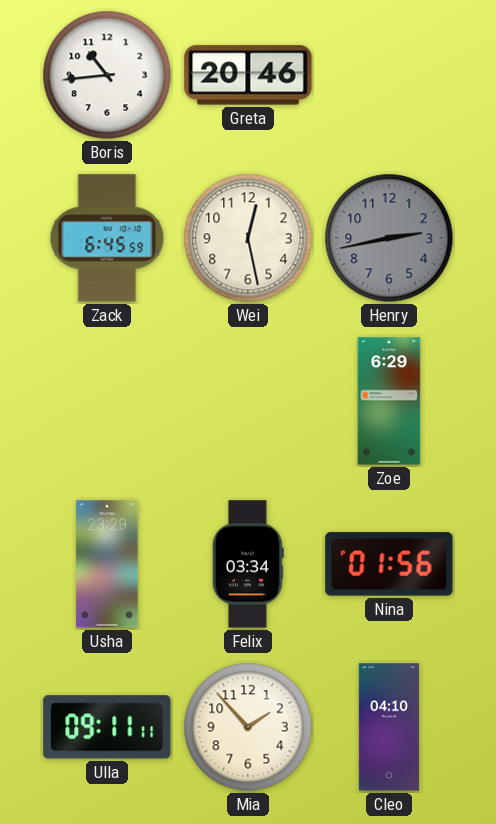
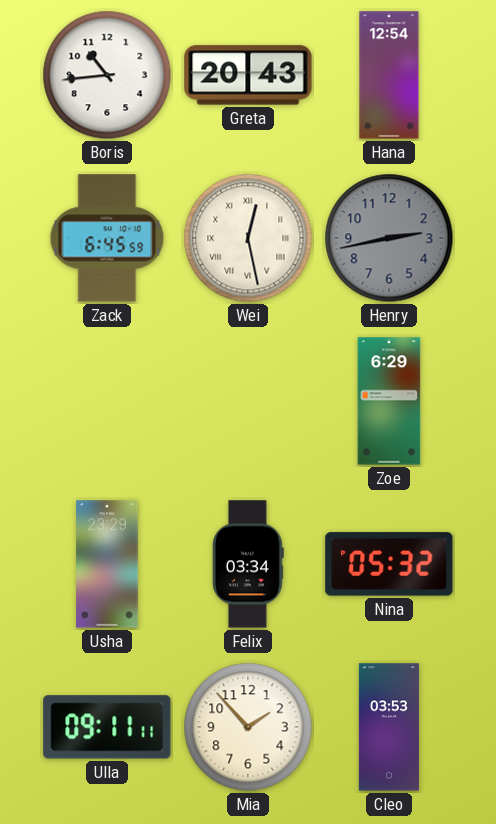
Greta: 20:46 -> 20:43 (248, 75)
Hana: none -> 12:54 (389, 75)
Wei numerals: Arabic -> Roman (248, 238)
Nina: 01:56 -> 05:32 (389, 564)
Cleo: 04:10 -> 03:53 (389, 727)
